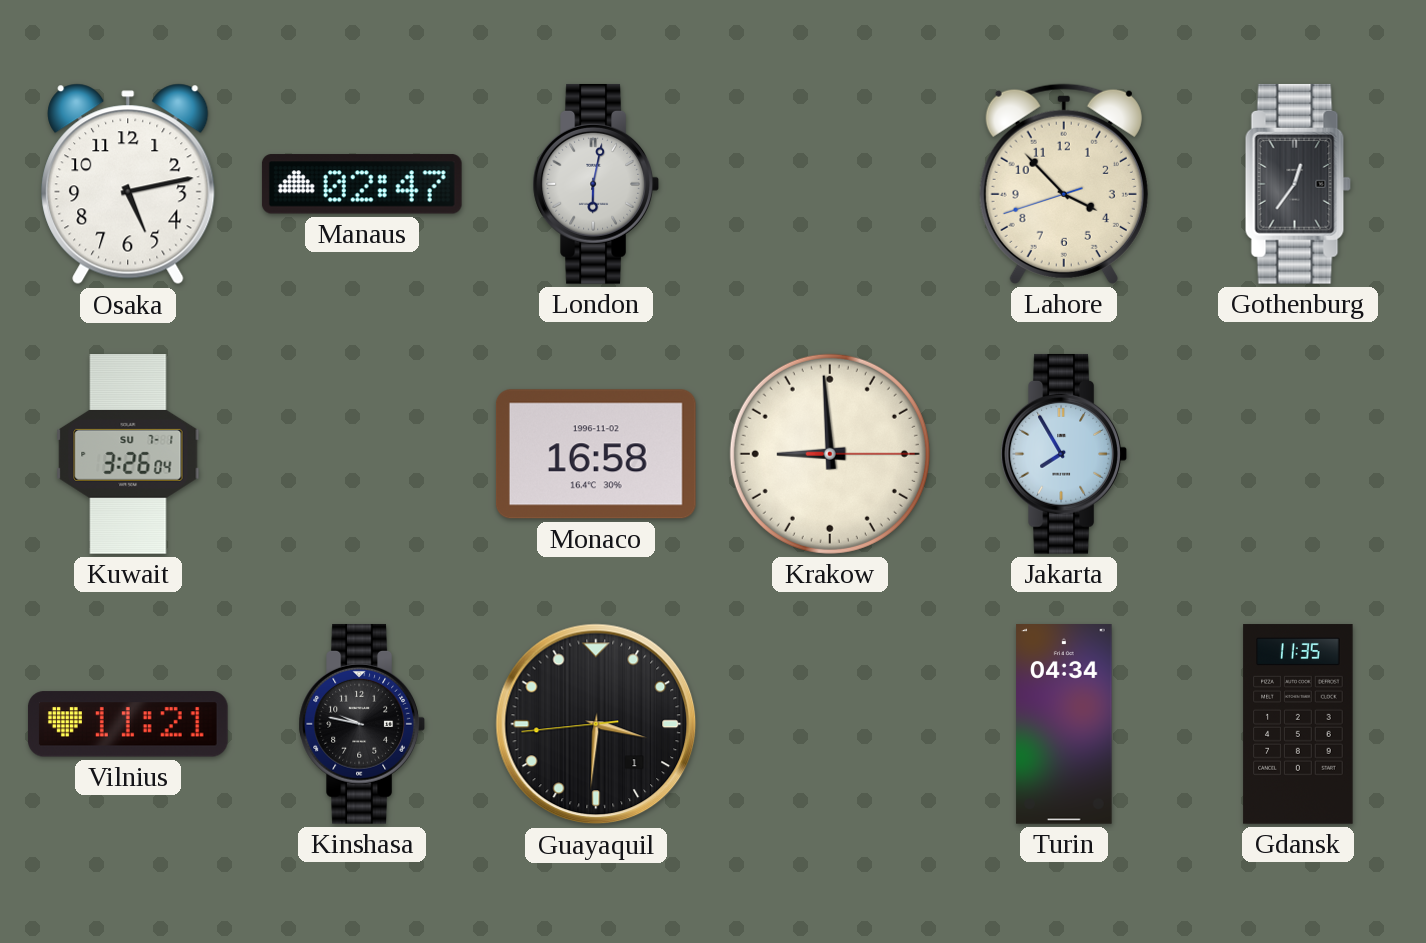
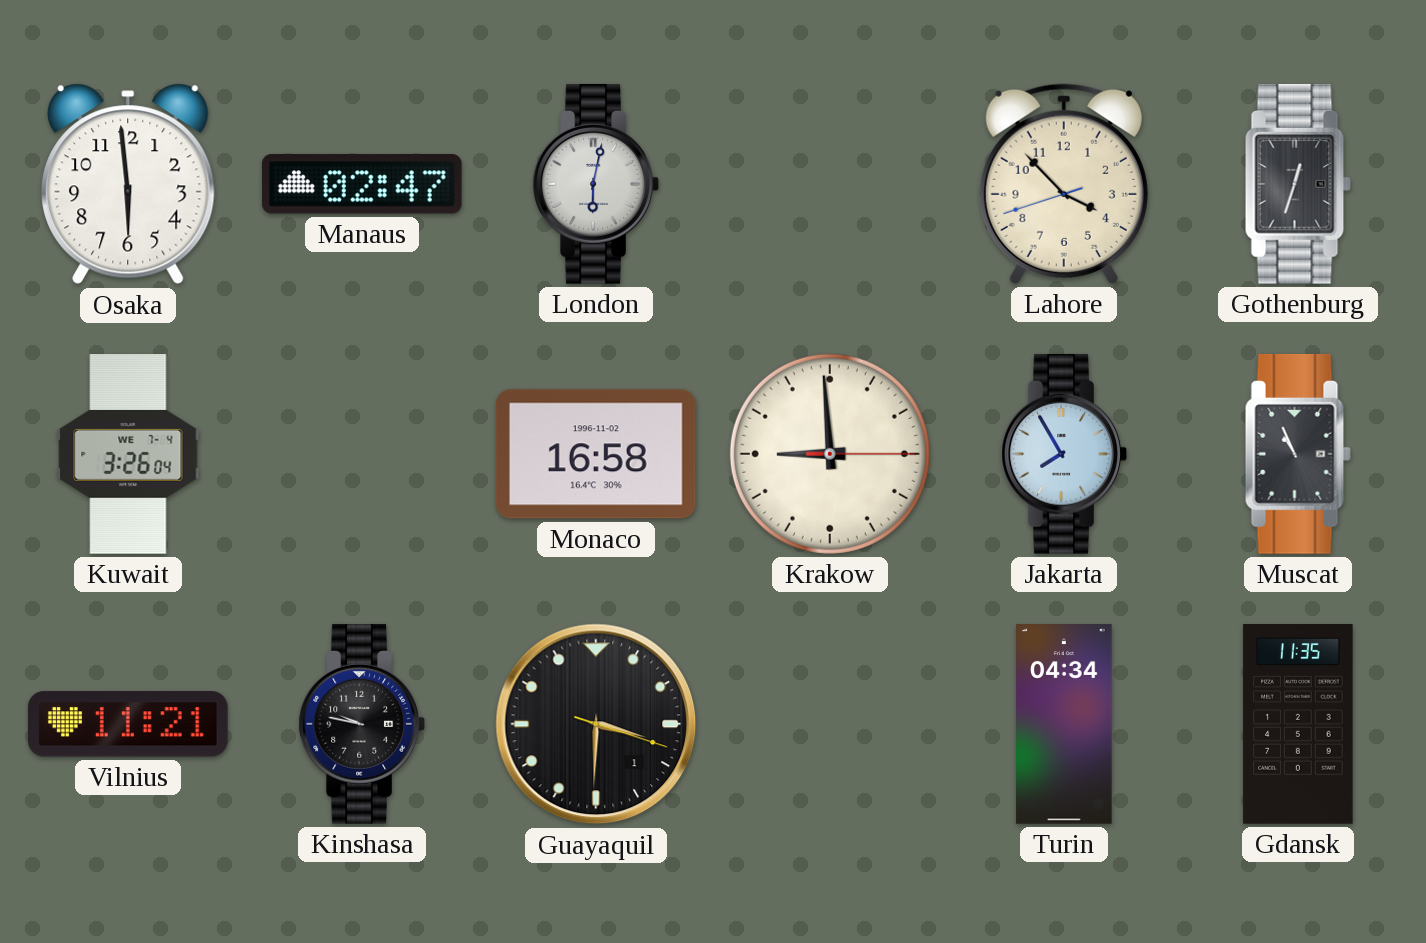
Osaka: 5:13 -> 5:59 (128, 184)
Gothenburg: 12:36 -> 12:33 (1298, 184)
Kuwait date: SU 7-1 -> WE 7-4 (128, 455)
Muscat: none -> 10:56 (1298, 454)
Guayaquil: 3:30:44 -> 3:30:18 (596, 724)
